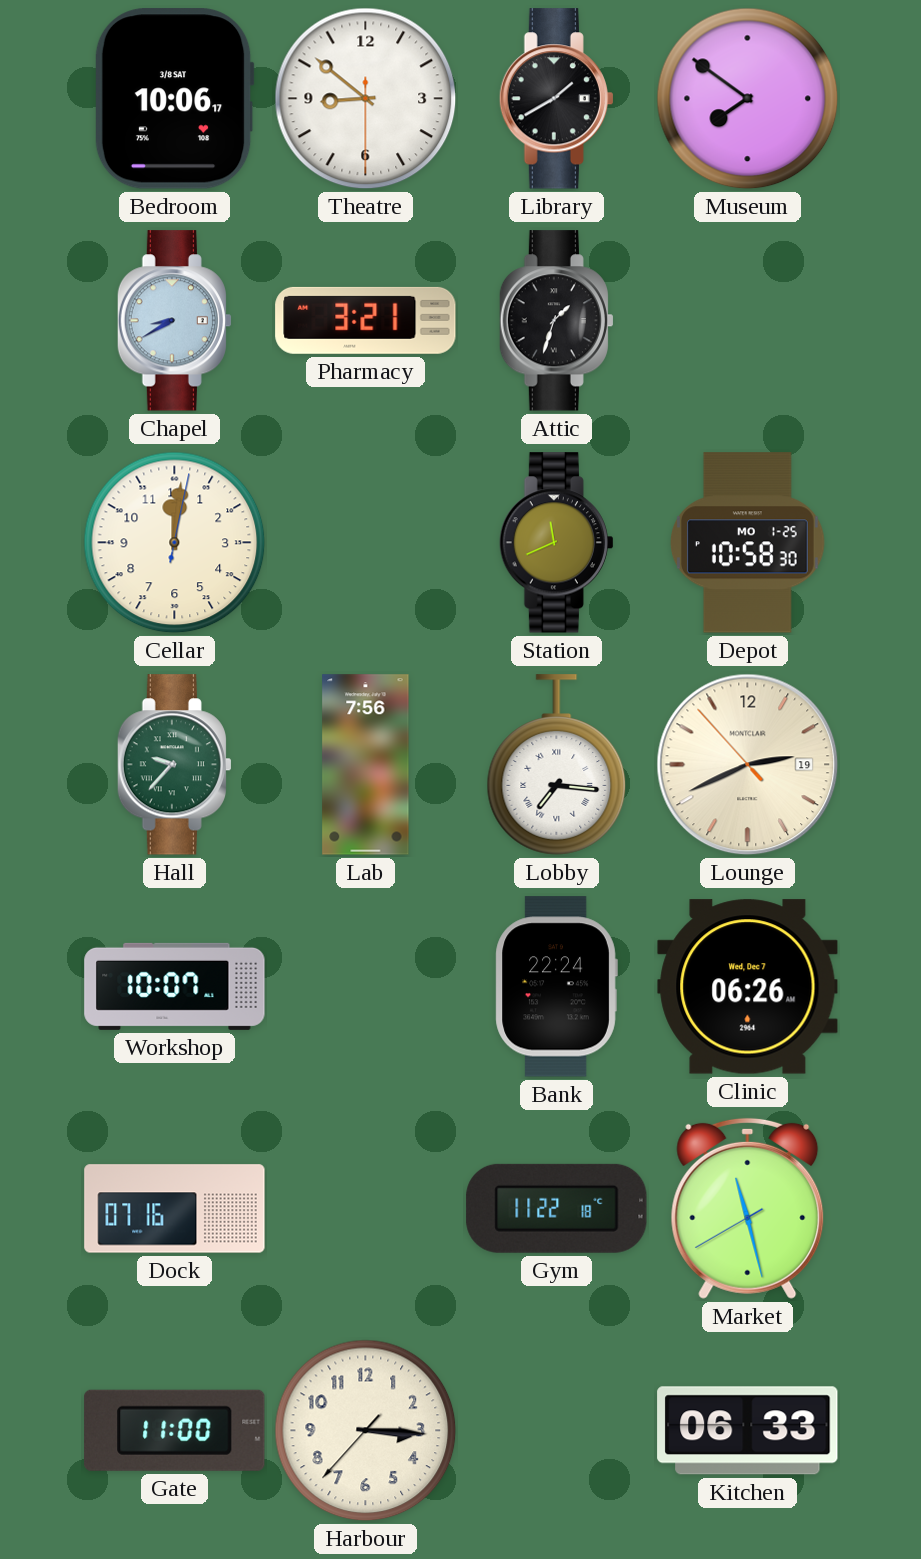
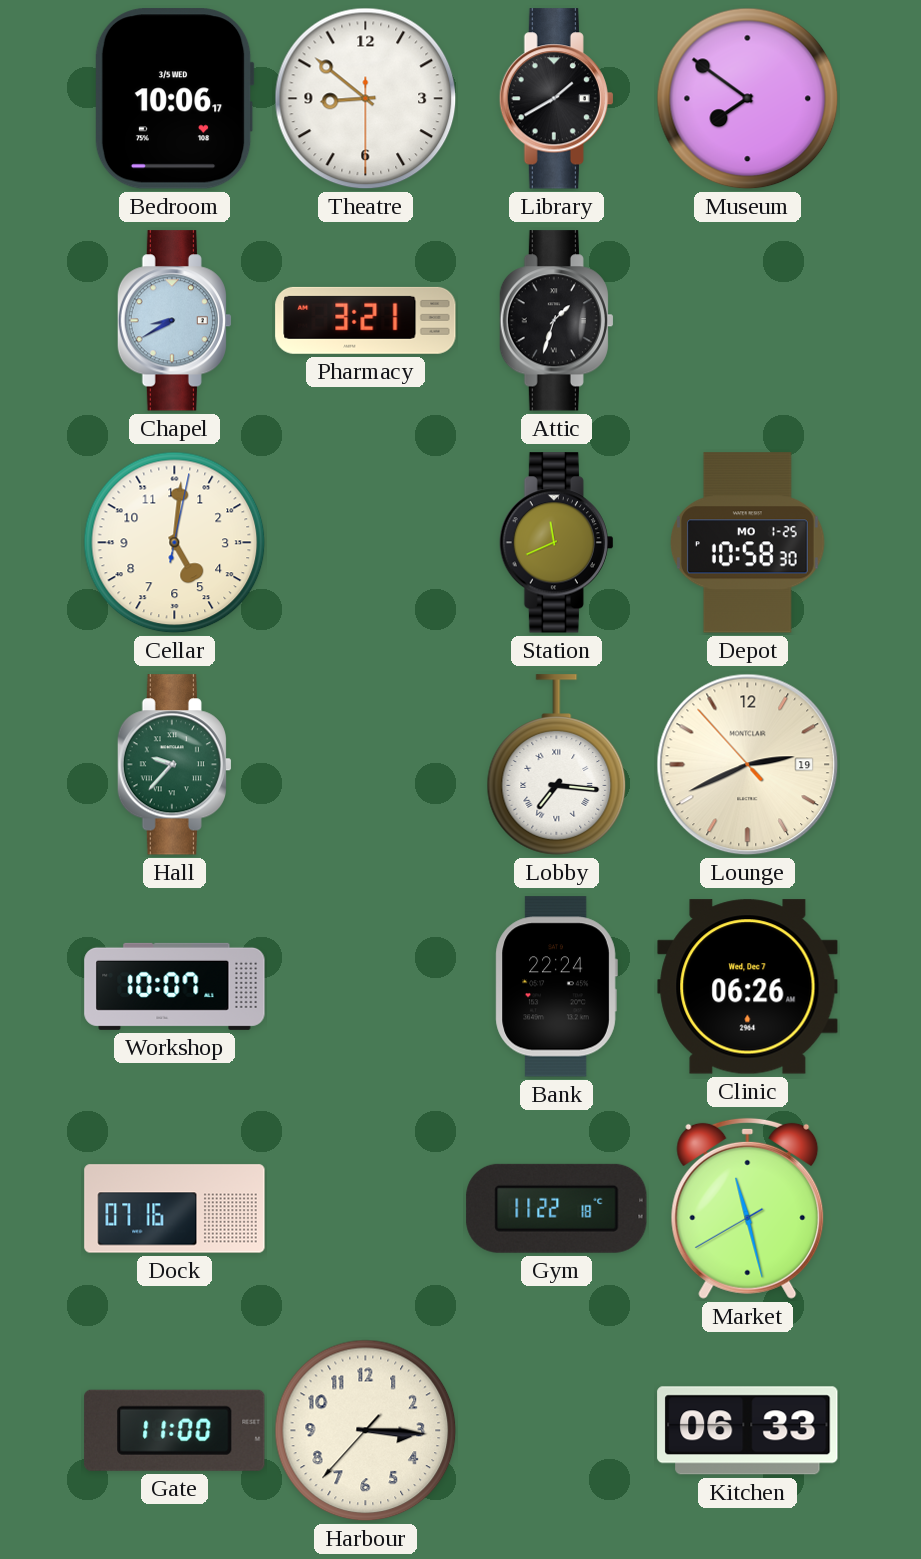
Bedroom date: 3/8 SAT -> 3/5 WED (174, 99)
Cellar: 12:01 -> 5:01 (175, 543)
Lab: 7:56 -> none (366, 765)
